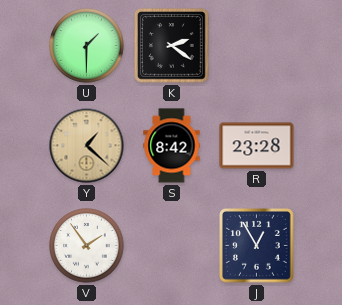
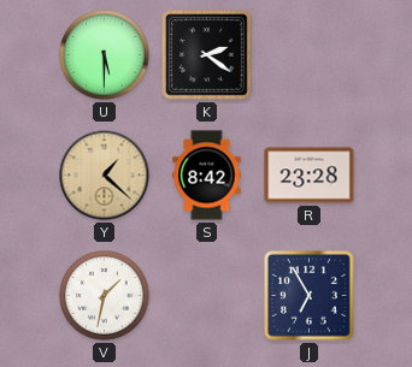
U: 1:30 -> 5:30 (105, 55)
V: 1:54 -> 1:32 (105, 296)
J: 12:55 -> 6:55 (310, 296)
